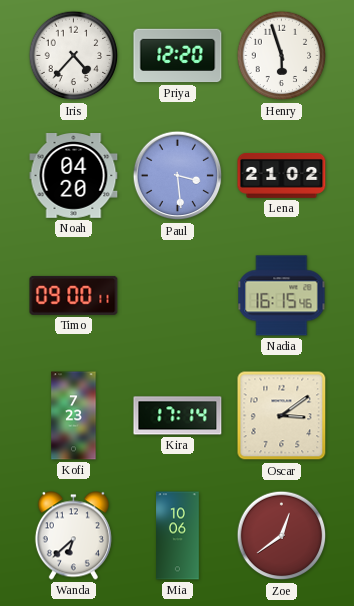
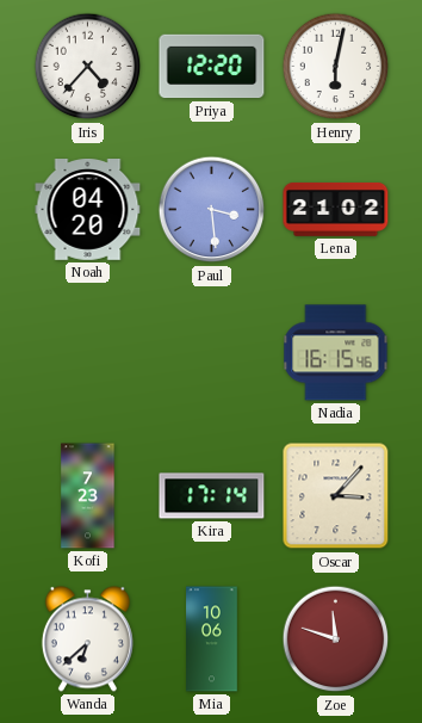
Henry: 5:57 -> 6:02 (336, 67)
Timo: 09:00 -> none (74, 295)
Oscar: 3:09 -> 3:07 (336, 496)
Zoe: 12:39 -> 11:48 (336, 639)
